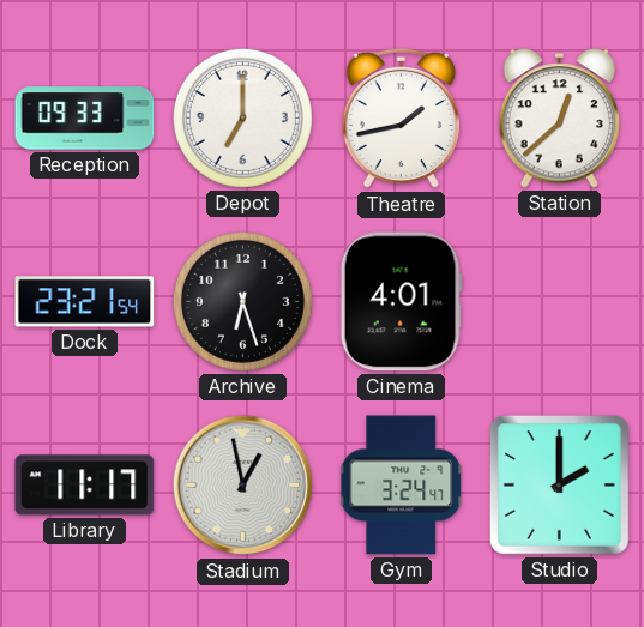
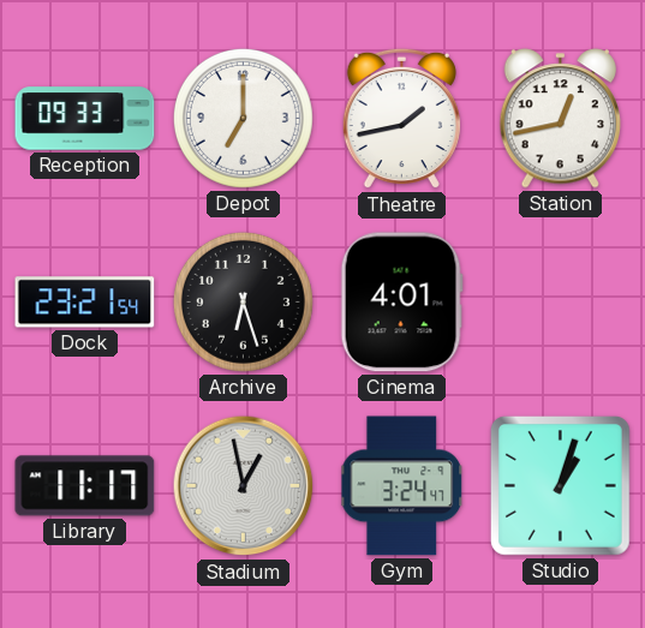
Station: 12:38 -> 12:43 (560, 119)
Studio: 2:00 -> 1:03 (560, 485)
